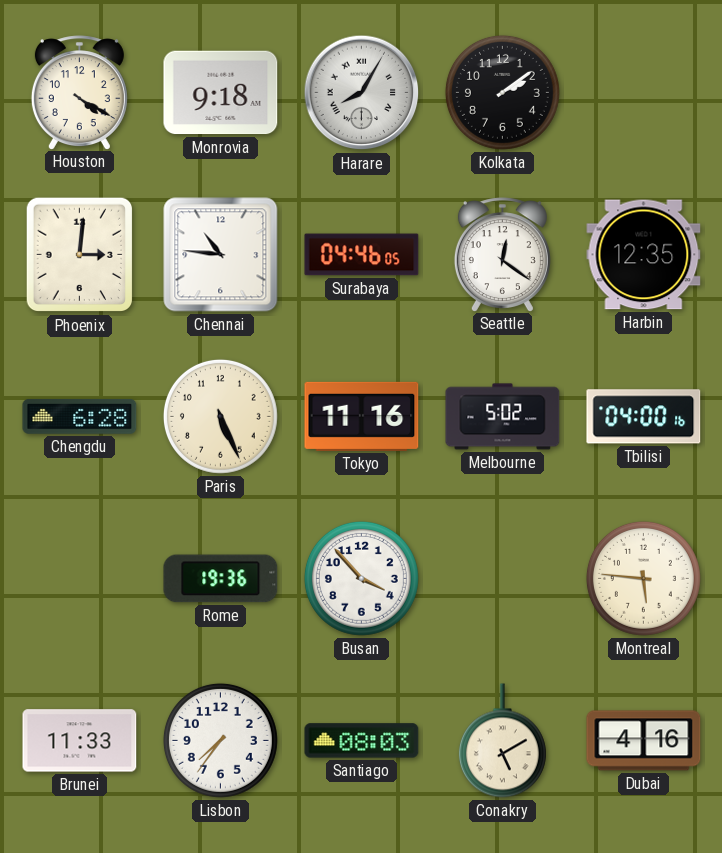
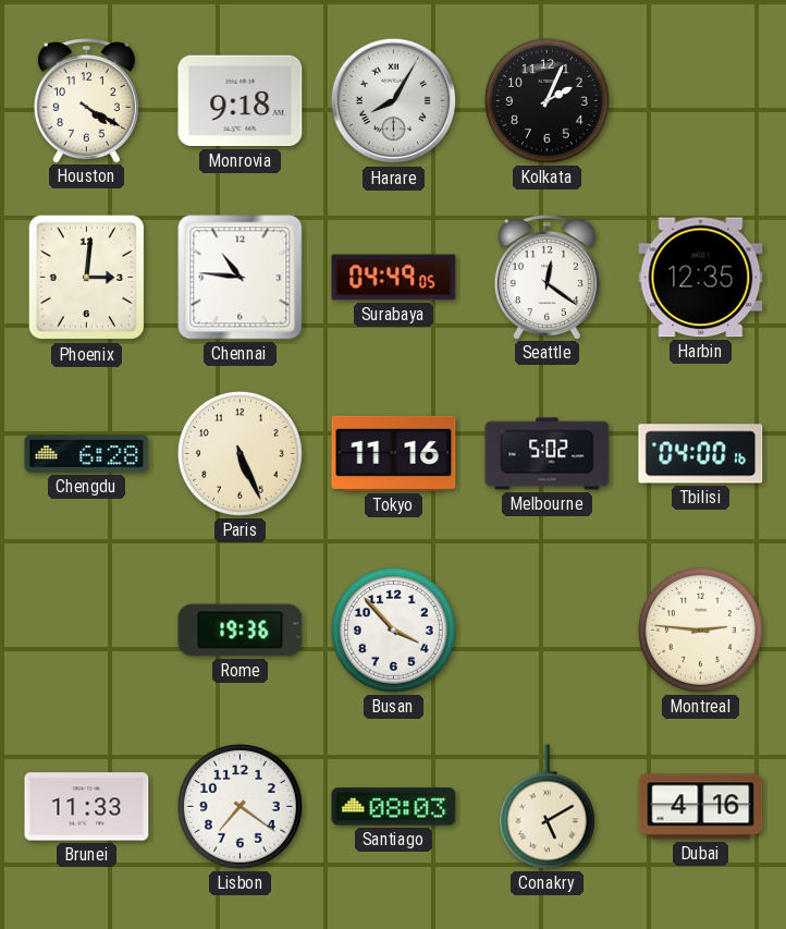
Kolkata: 2:09 -> 2:04 (546, 100)
Surabaya: 04:46 -> 04:49 (394, 278)
Montreal: 5:46 -> 2:46 (700, 629)
Lisbon: 7:36 -> 7:21 (240, 806)
